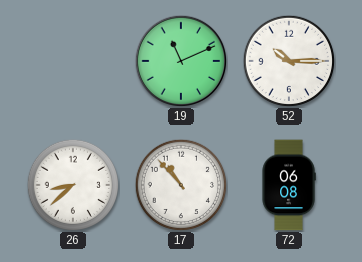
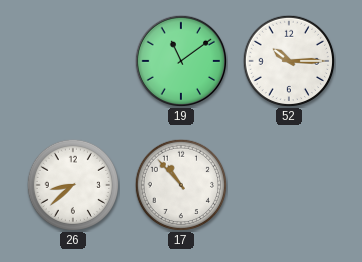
19: 11:11 -> 11:09 (181, 61)
72: 06:08 -> none (289, 185)
